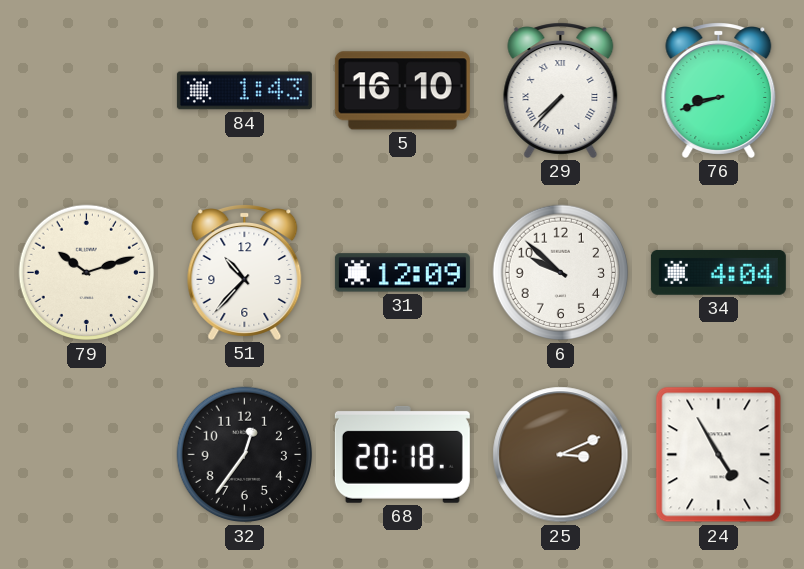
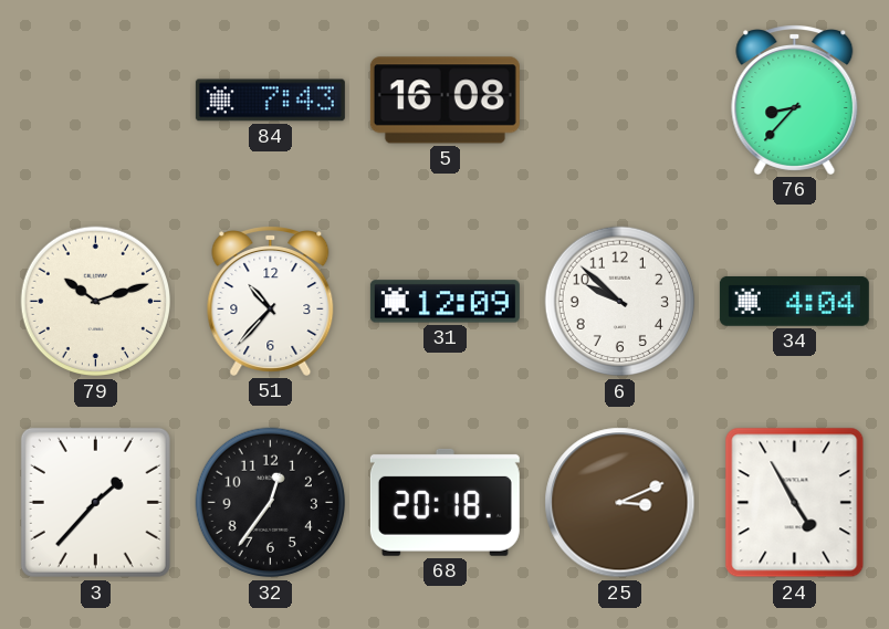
84: 1:43 -> 7:43 (270, 101)
5: 16:10 -> 16:08 (445, 101)
29: 7:37 -> none (561, 90)
76: 8:42 -> 8:37 (795, 99)
3: none -> 1:37 (95, 502)
